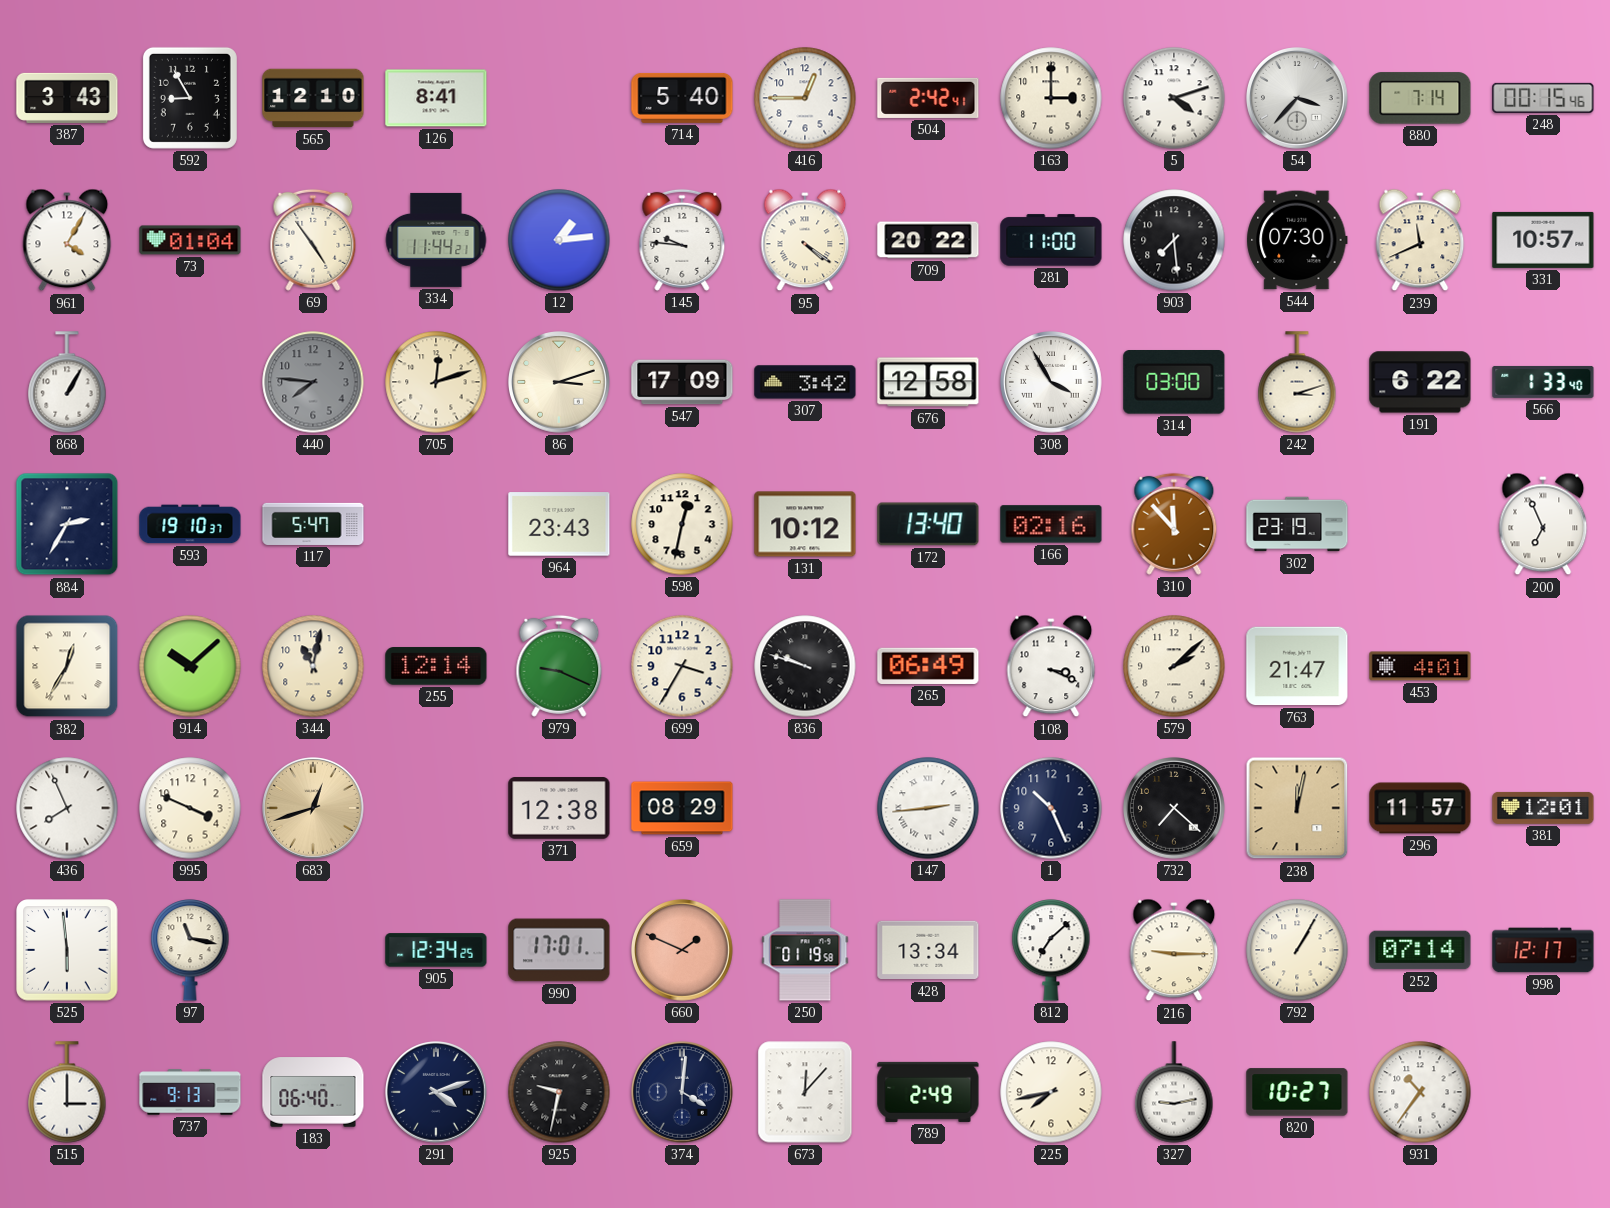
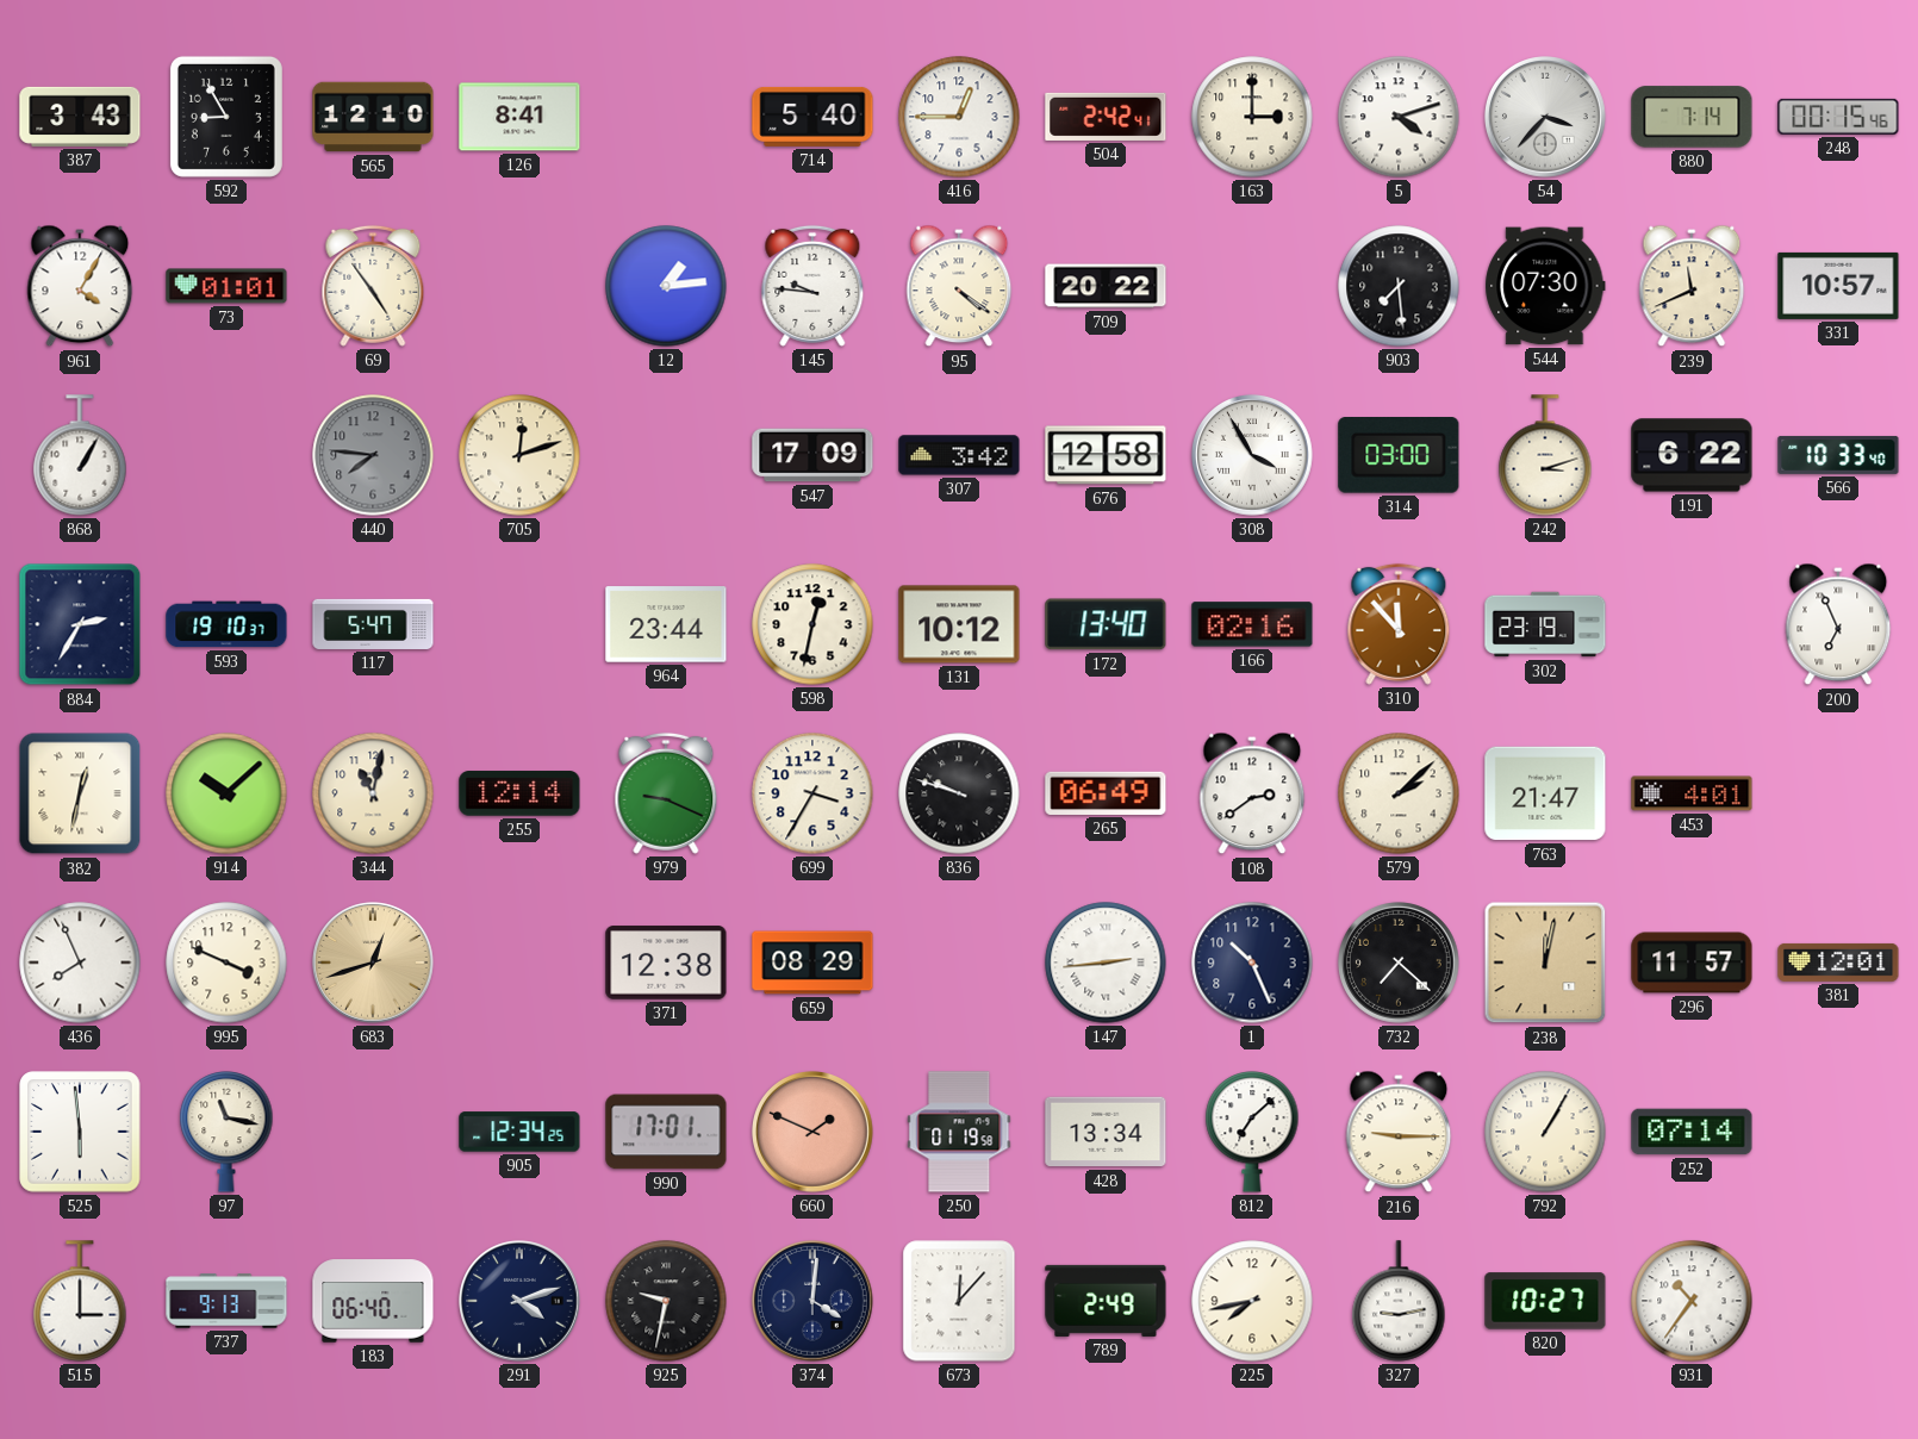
73: 01:04 -> 01:01 (226, 286)
334: 11:44 -> none (436, 240)
281: 11:00 -> none (1051, 240)
86: 3:12 -> none (560, 383)
566: 1:33 -> 10:33 (1838, 455)
964: 23:43 -> 23:44 (666, 624)
382: 12:35 -> 12:32 (80, 793)
108: 3:19 -> 2:39 (1252, 793)
998: 12:17 -> none (1543, 950)
